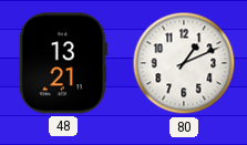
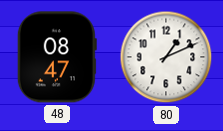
48: 13:21 -> 08:47 (57, 57)
